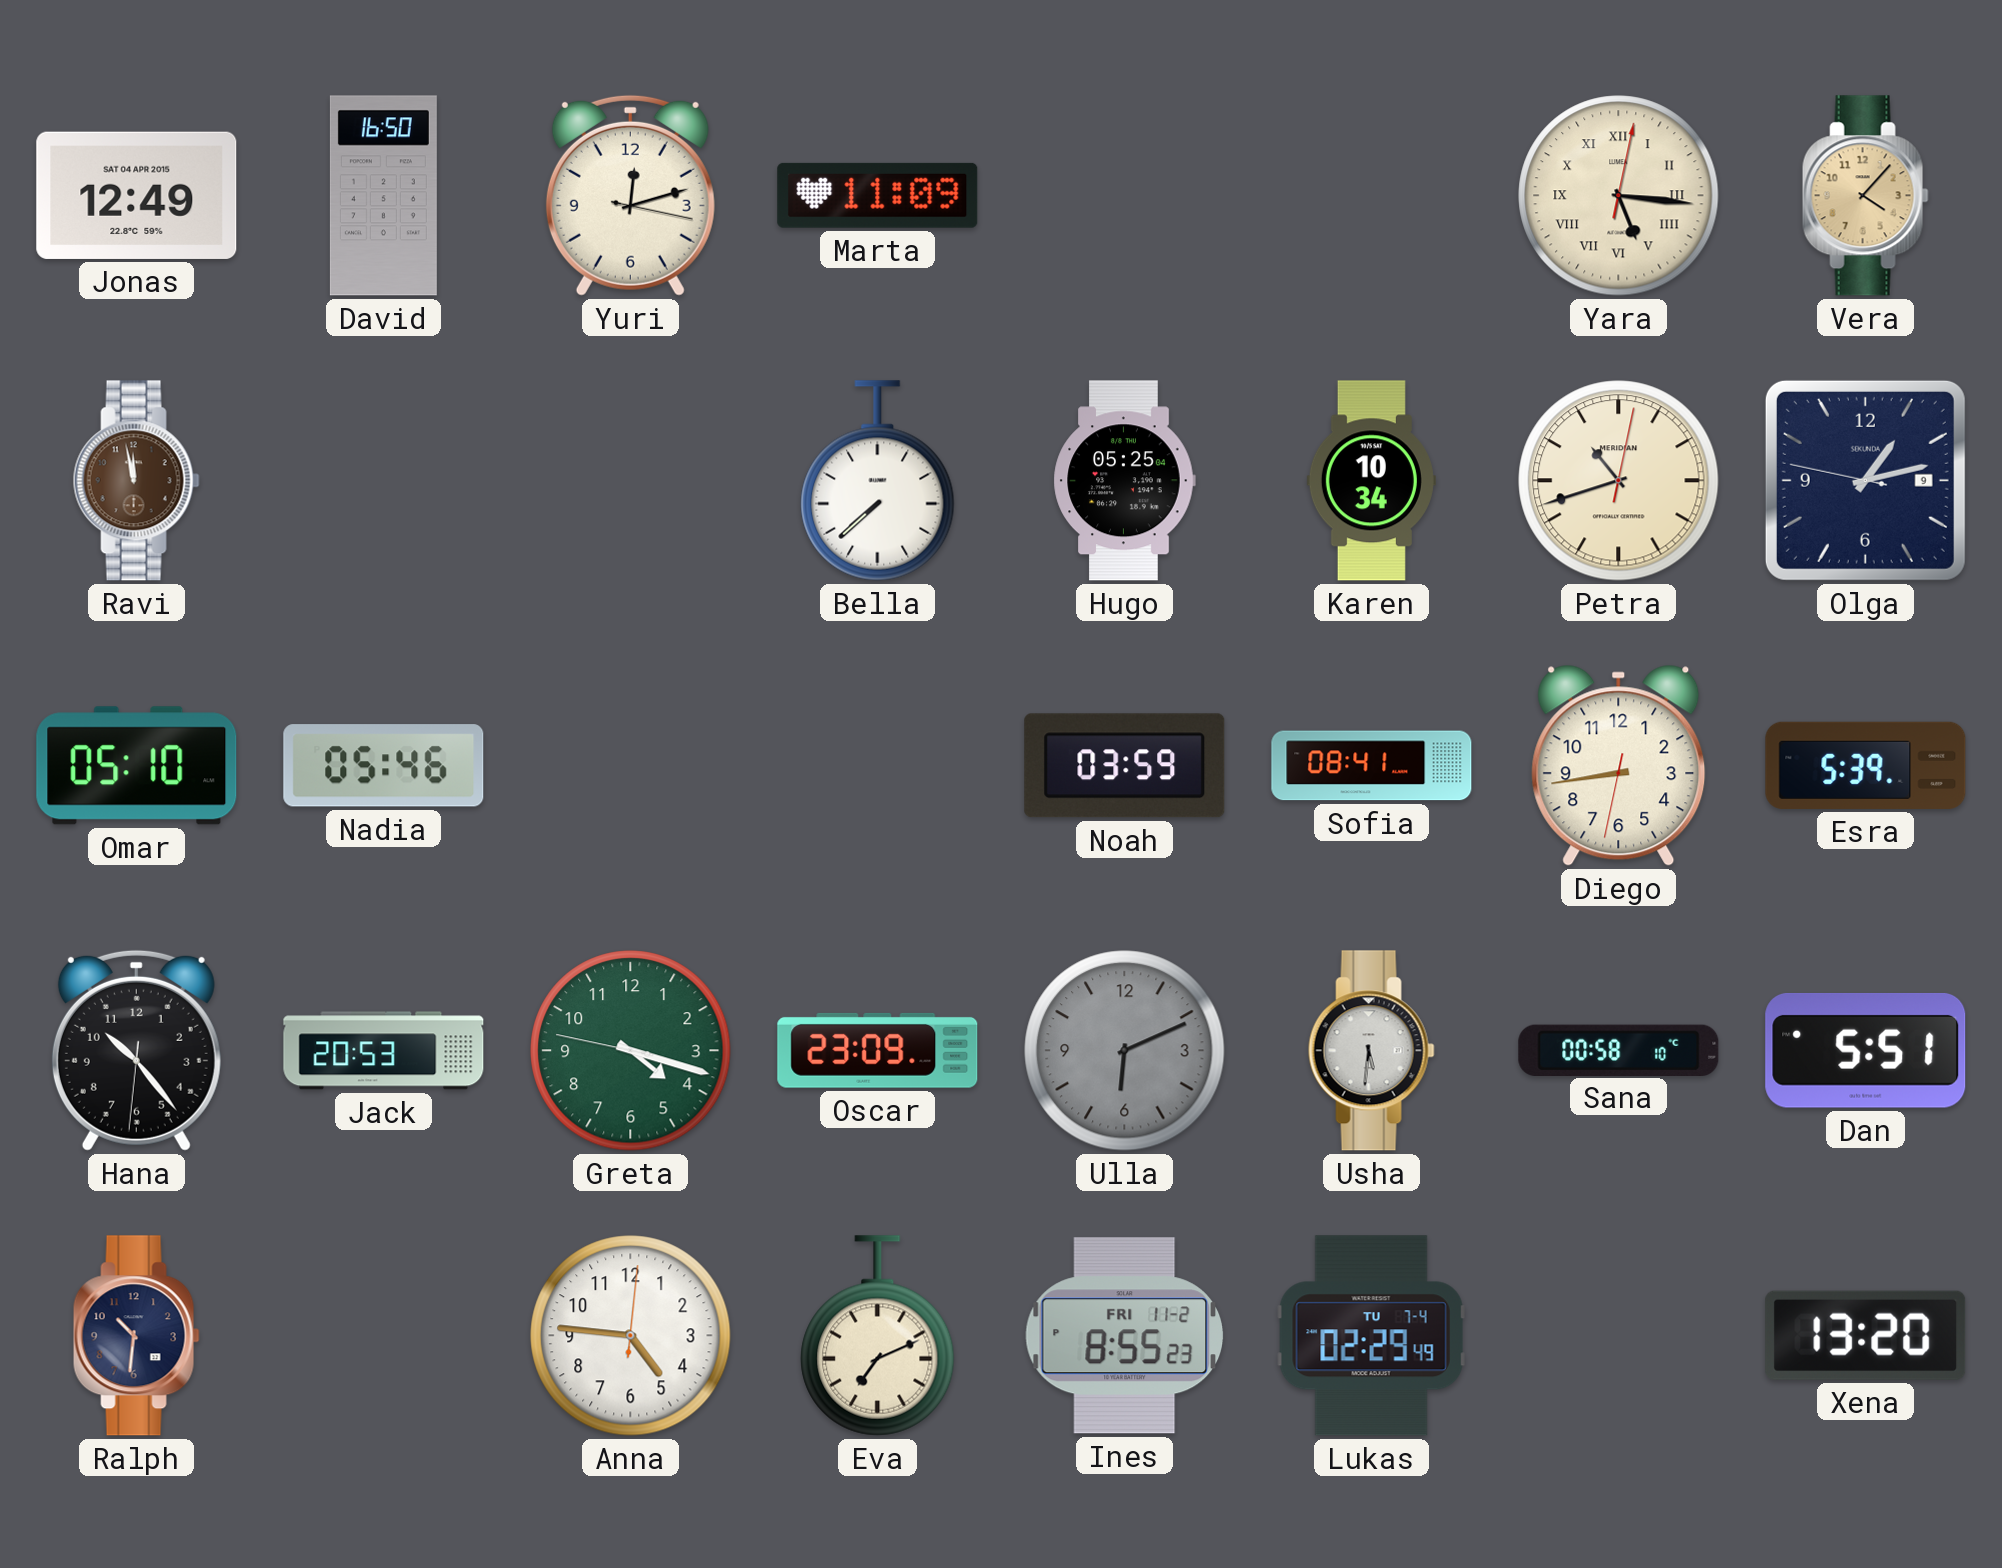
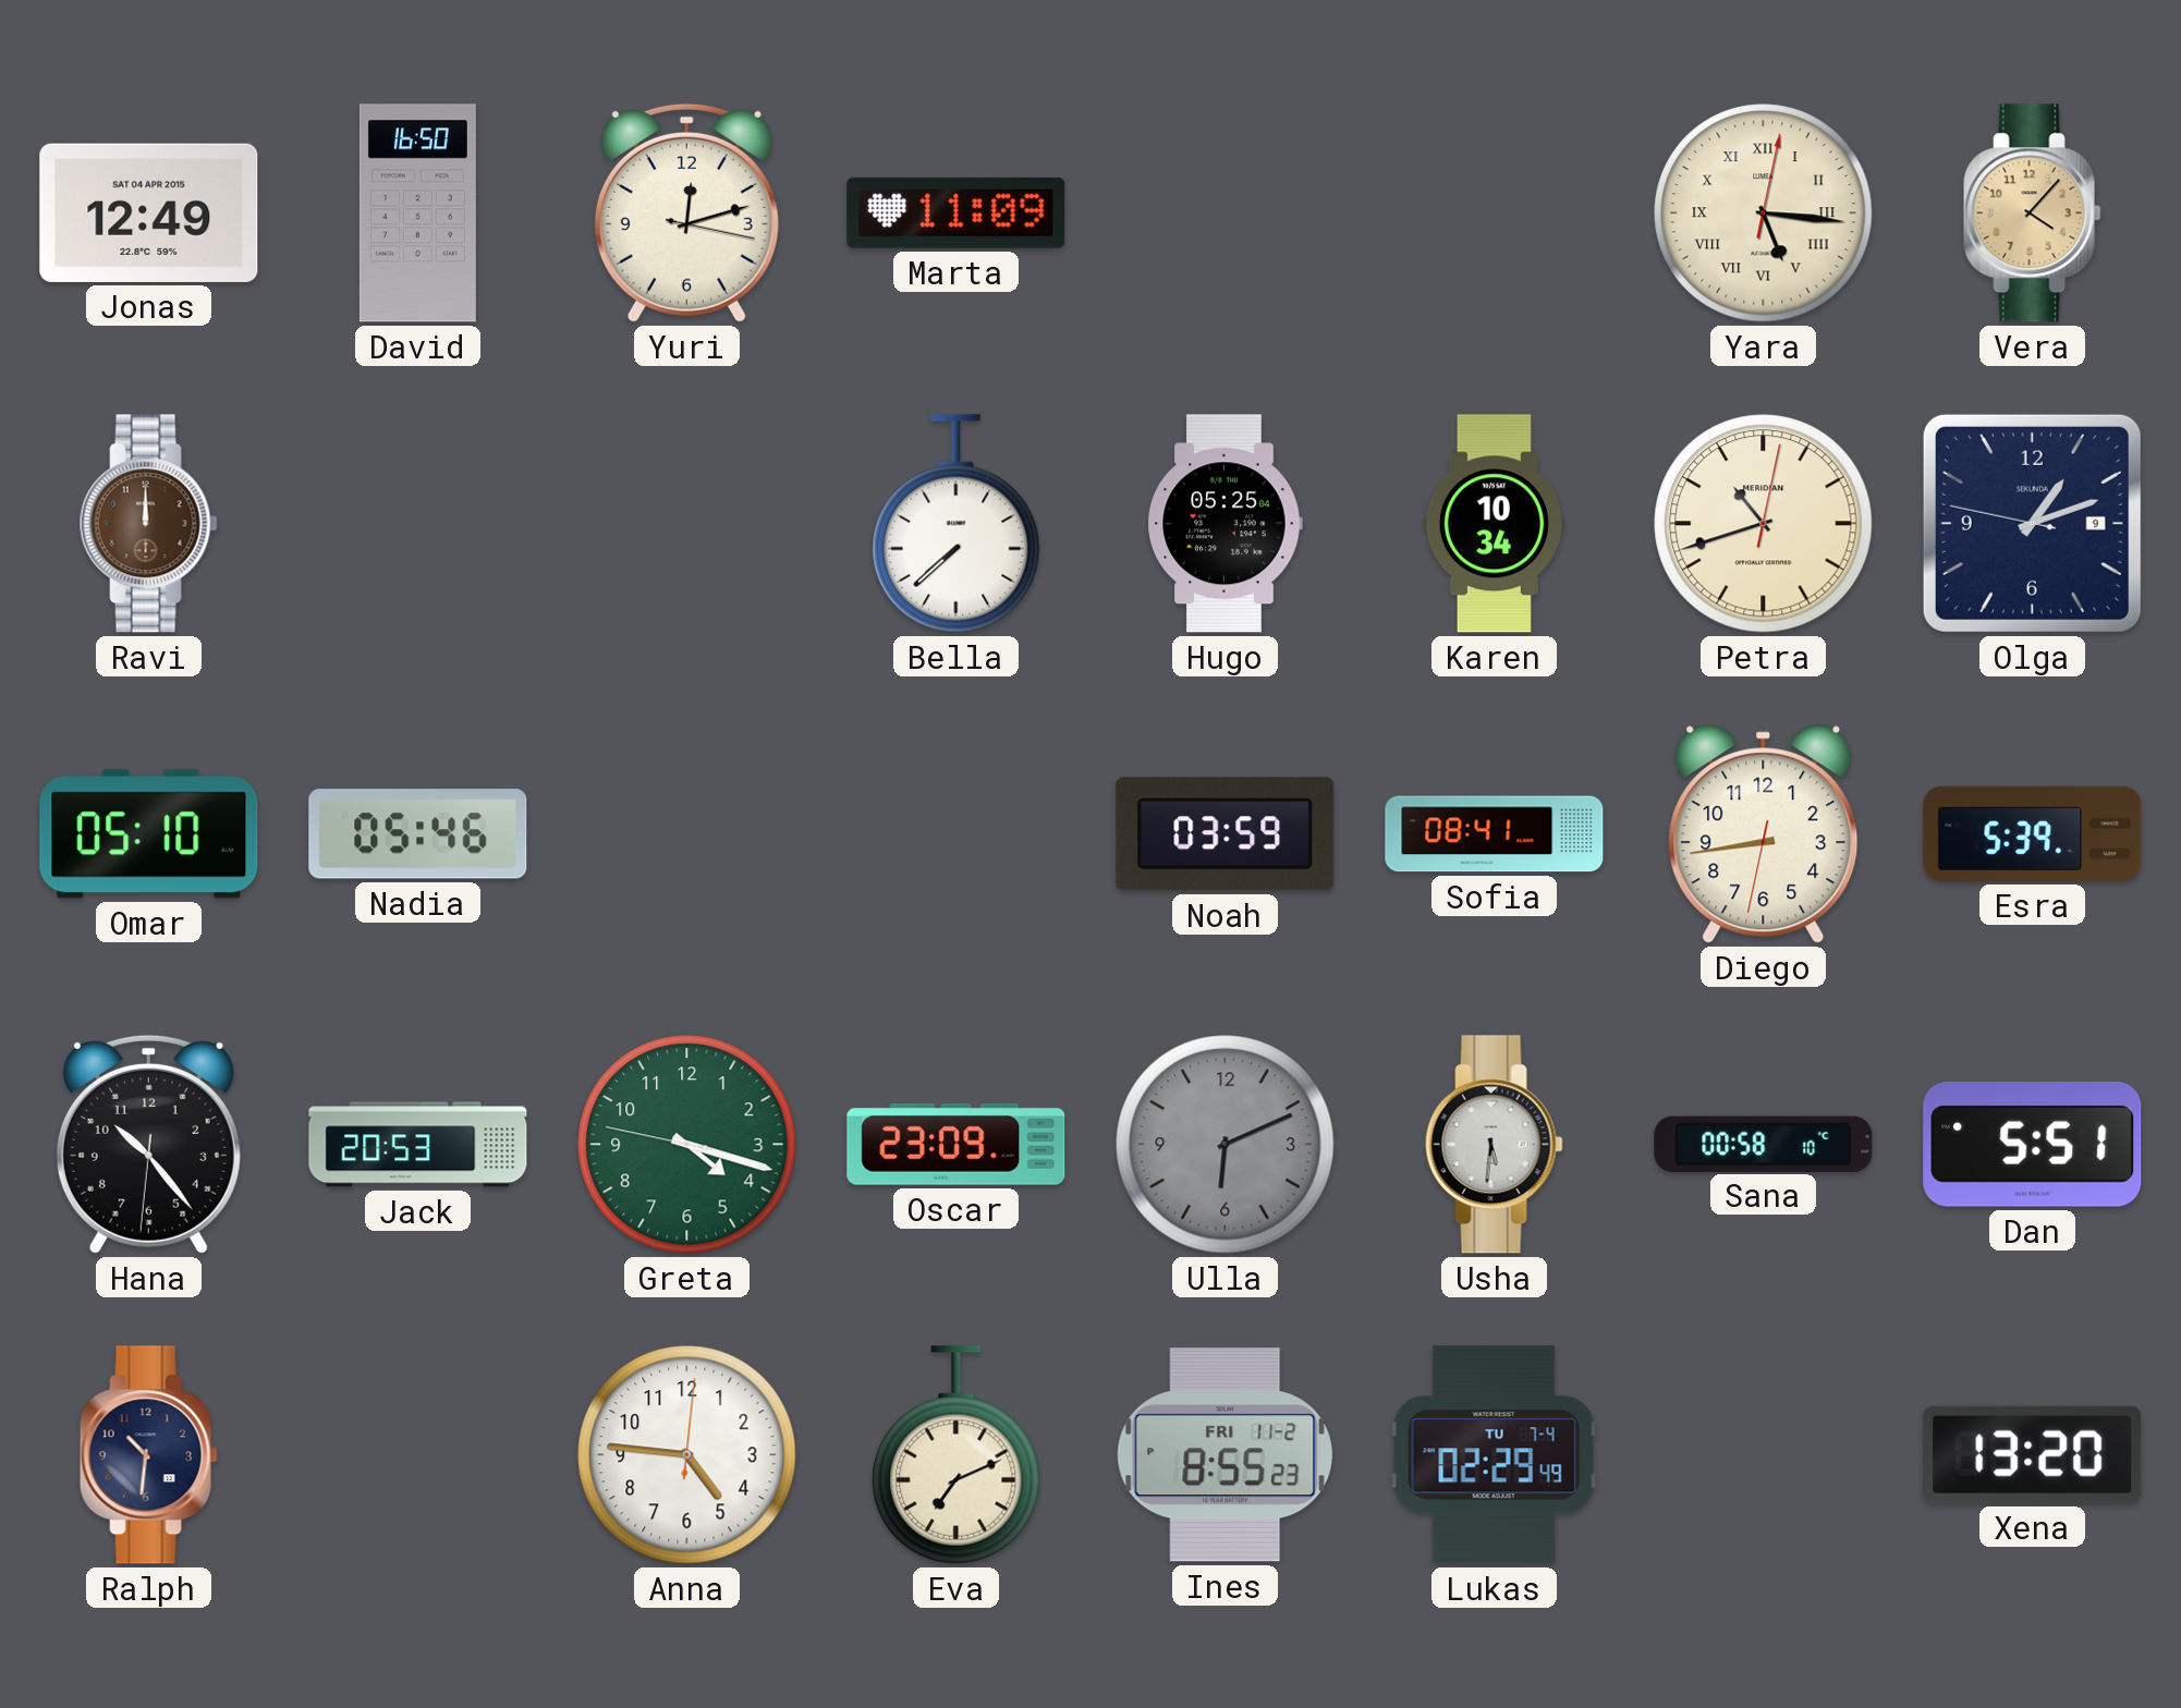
Ravi: 11:58 -> 12:00 (148, 524)
Olga: 1:12 -> 1:11 (2032, 523)
